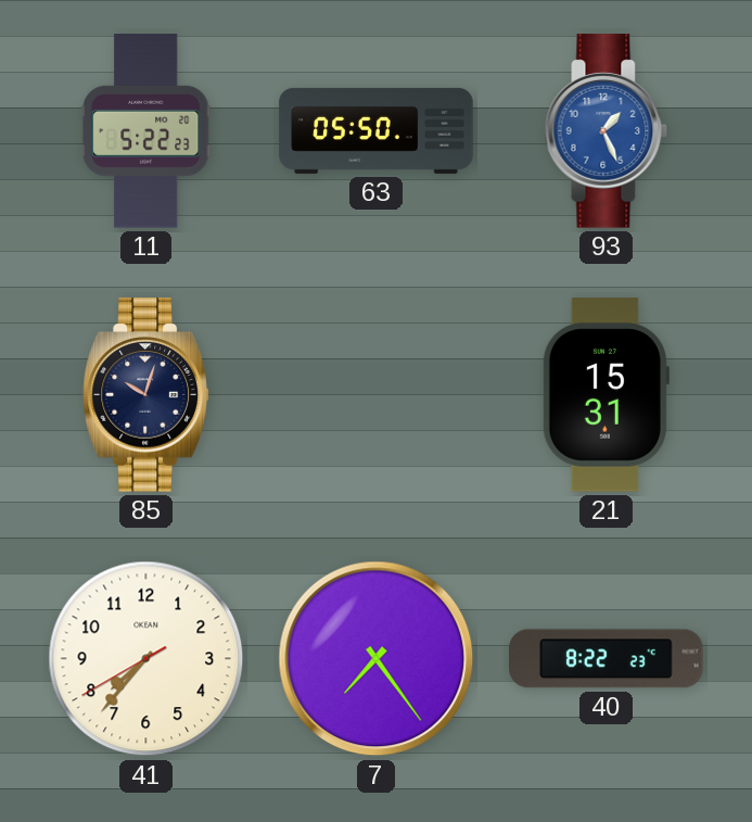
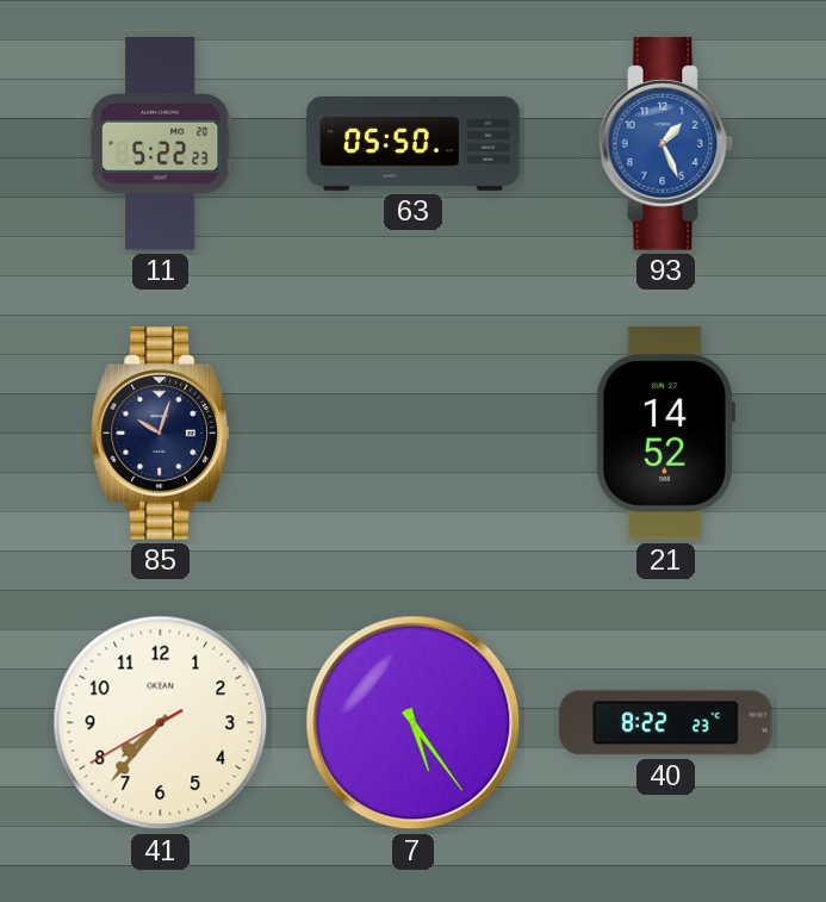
21: 15:31 -> 14:52 (665, 434)
7: 7:24 -> 5:24 (414, 723)
